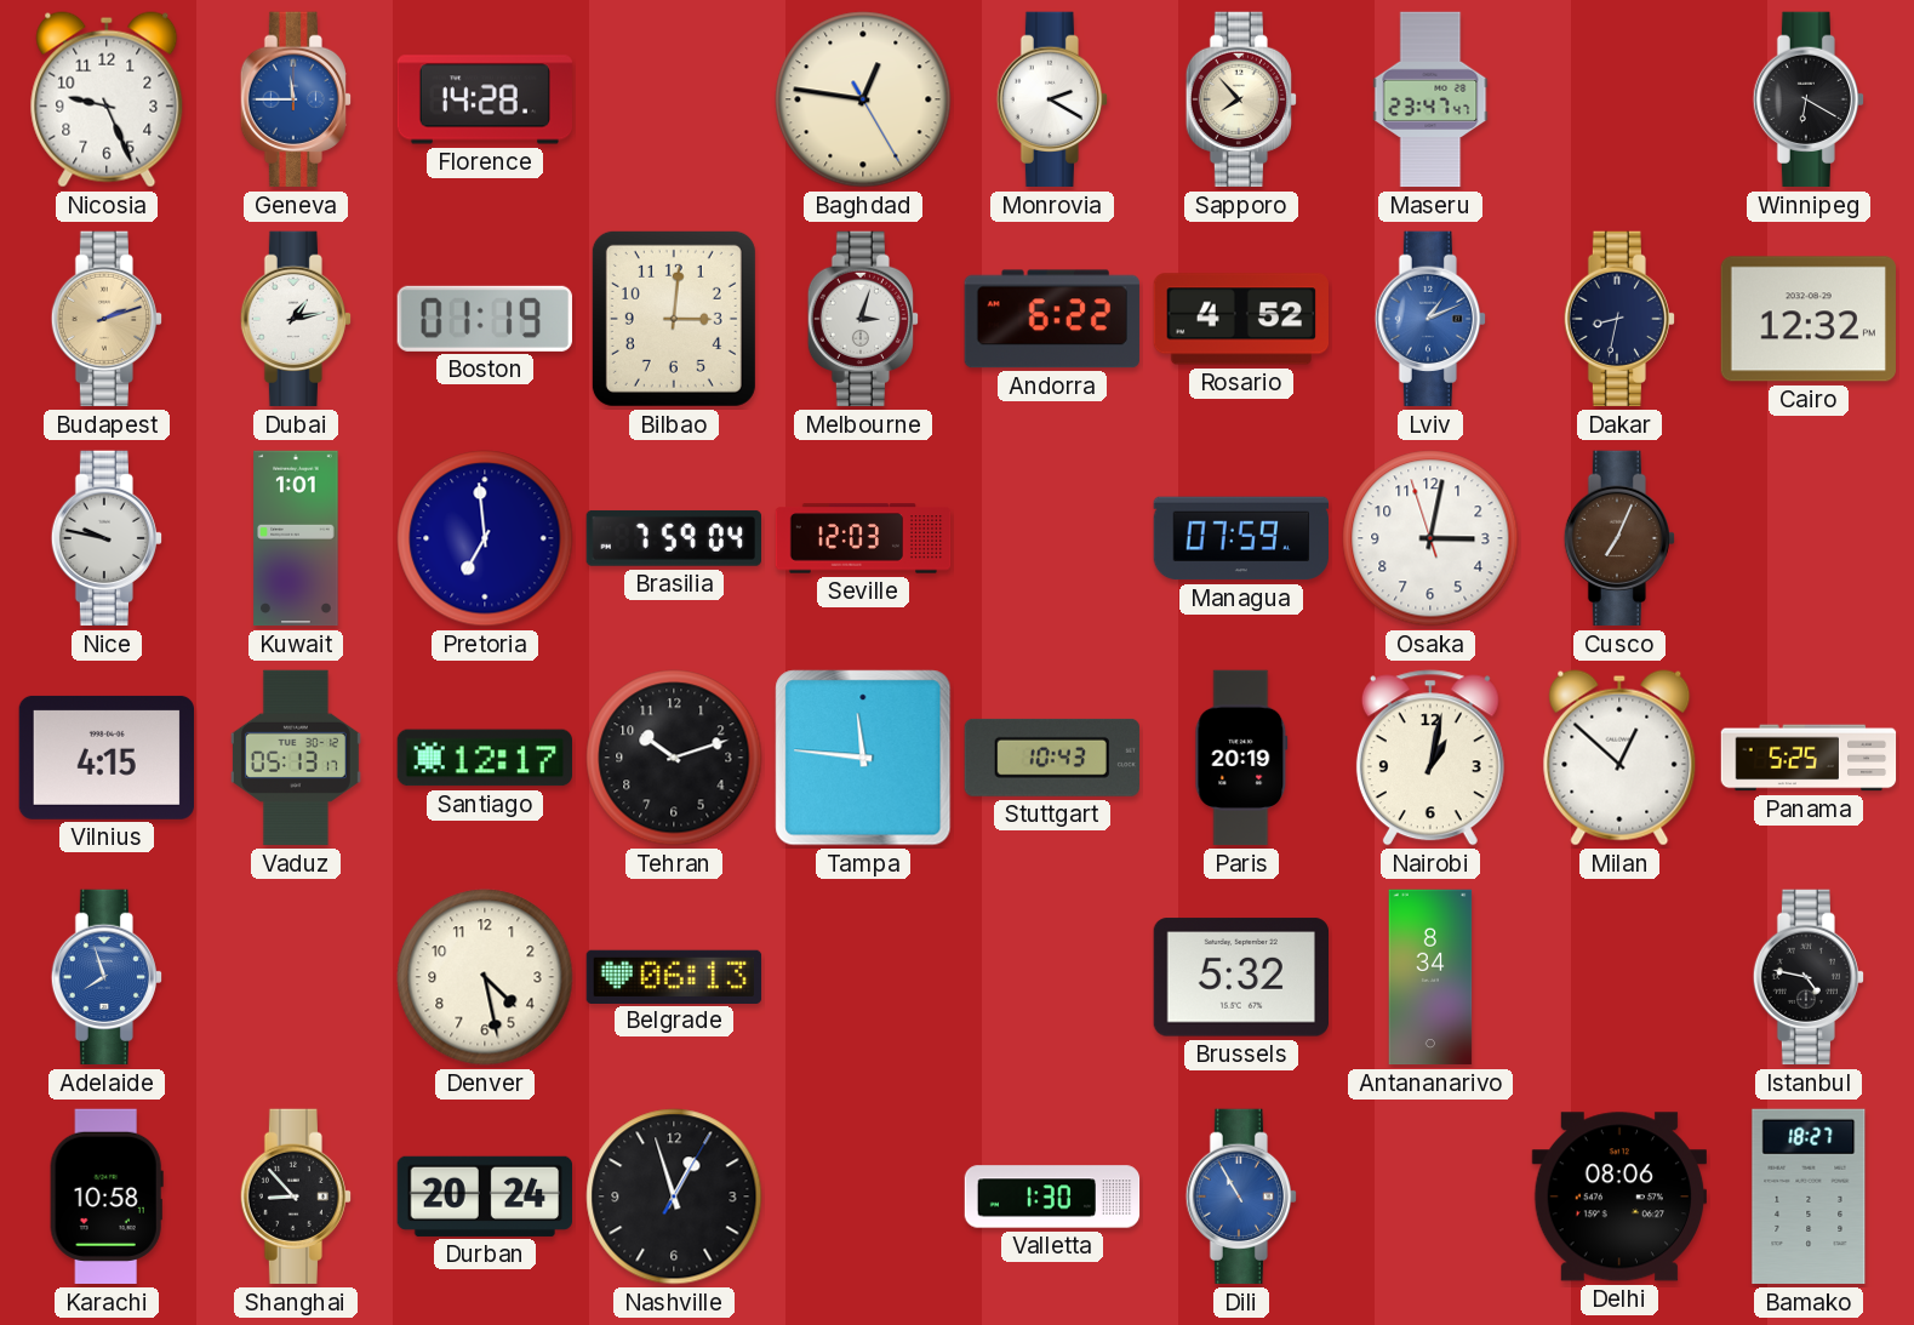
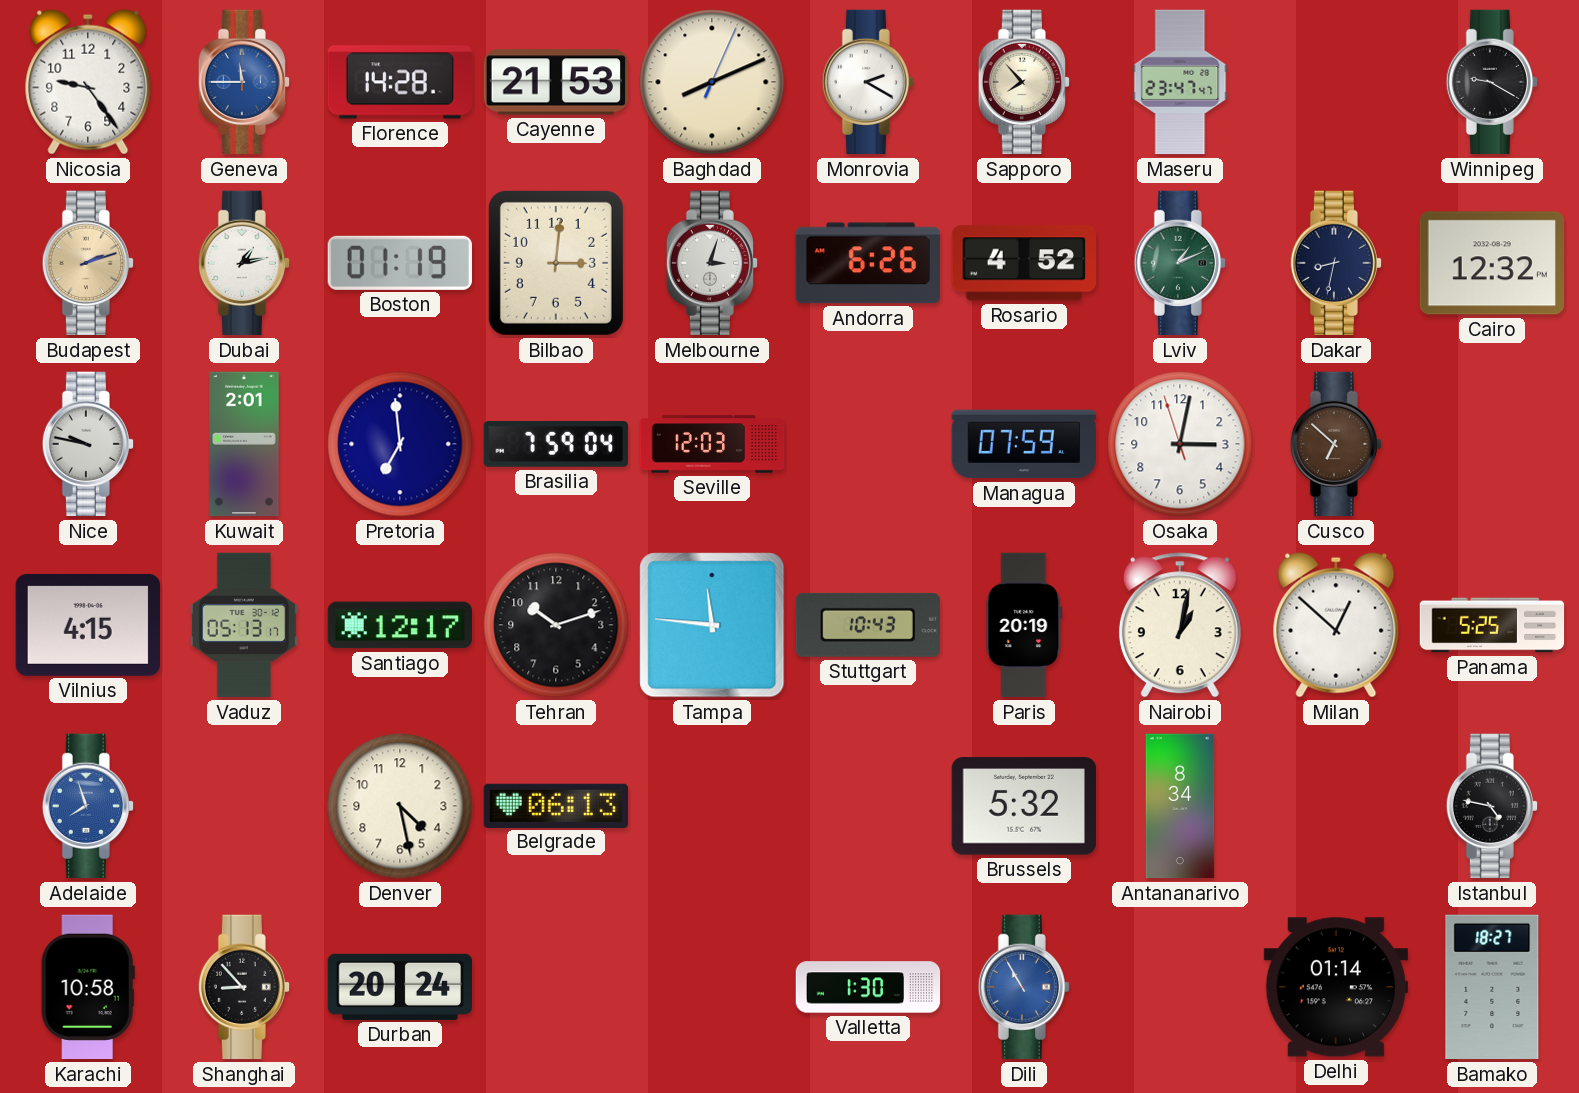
Nicosia: 9:26 -> 9:24 (88, 82)
Cayenne: none -> 21:53 (556, 82)
Baghdad: 12:46 -> 8:11 (712, 82)
Winnipeg: 6:20 -> 9:20 (1491, 82)
Andorra: 6:22 -> 6:26 (868, 263)
Lviv dial: blue -> green (1179, 263)
Kuwait: 1:01 -> 2:01 (244, 444)
Cusco: 7:04 -> 6:52 (1335, 444)
Nashville: 12:57 -> none (674, 1197)
Delhi: 08:06 -> 01:14 (1335, 987)
